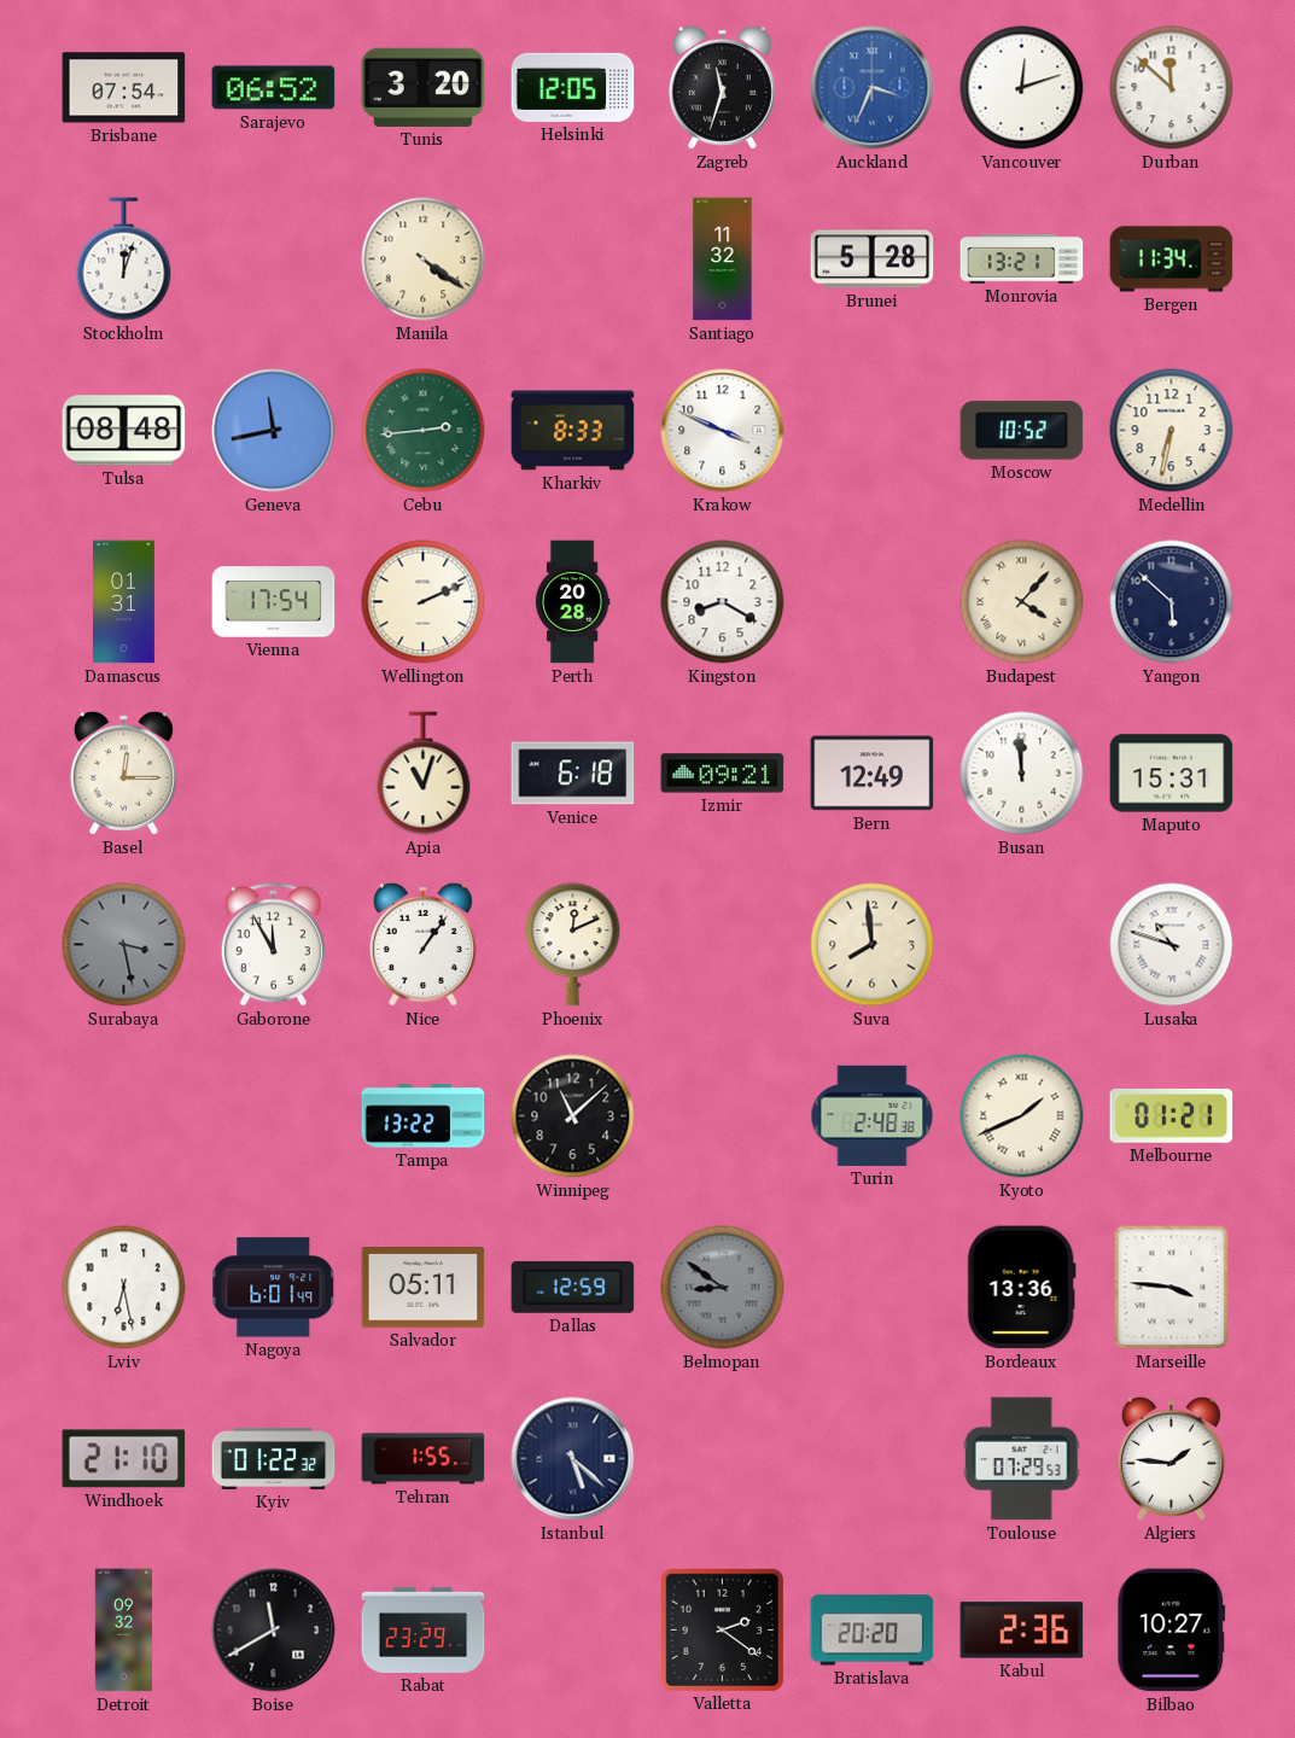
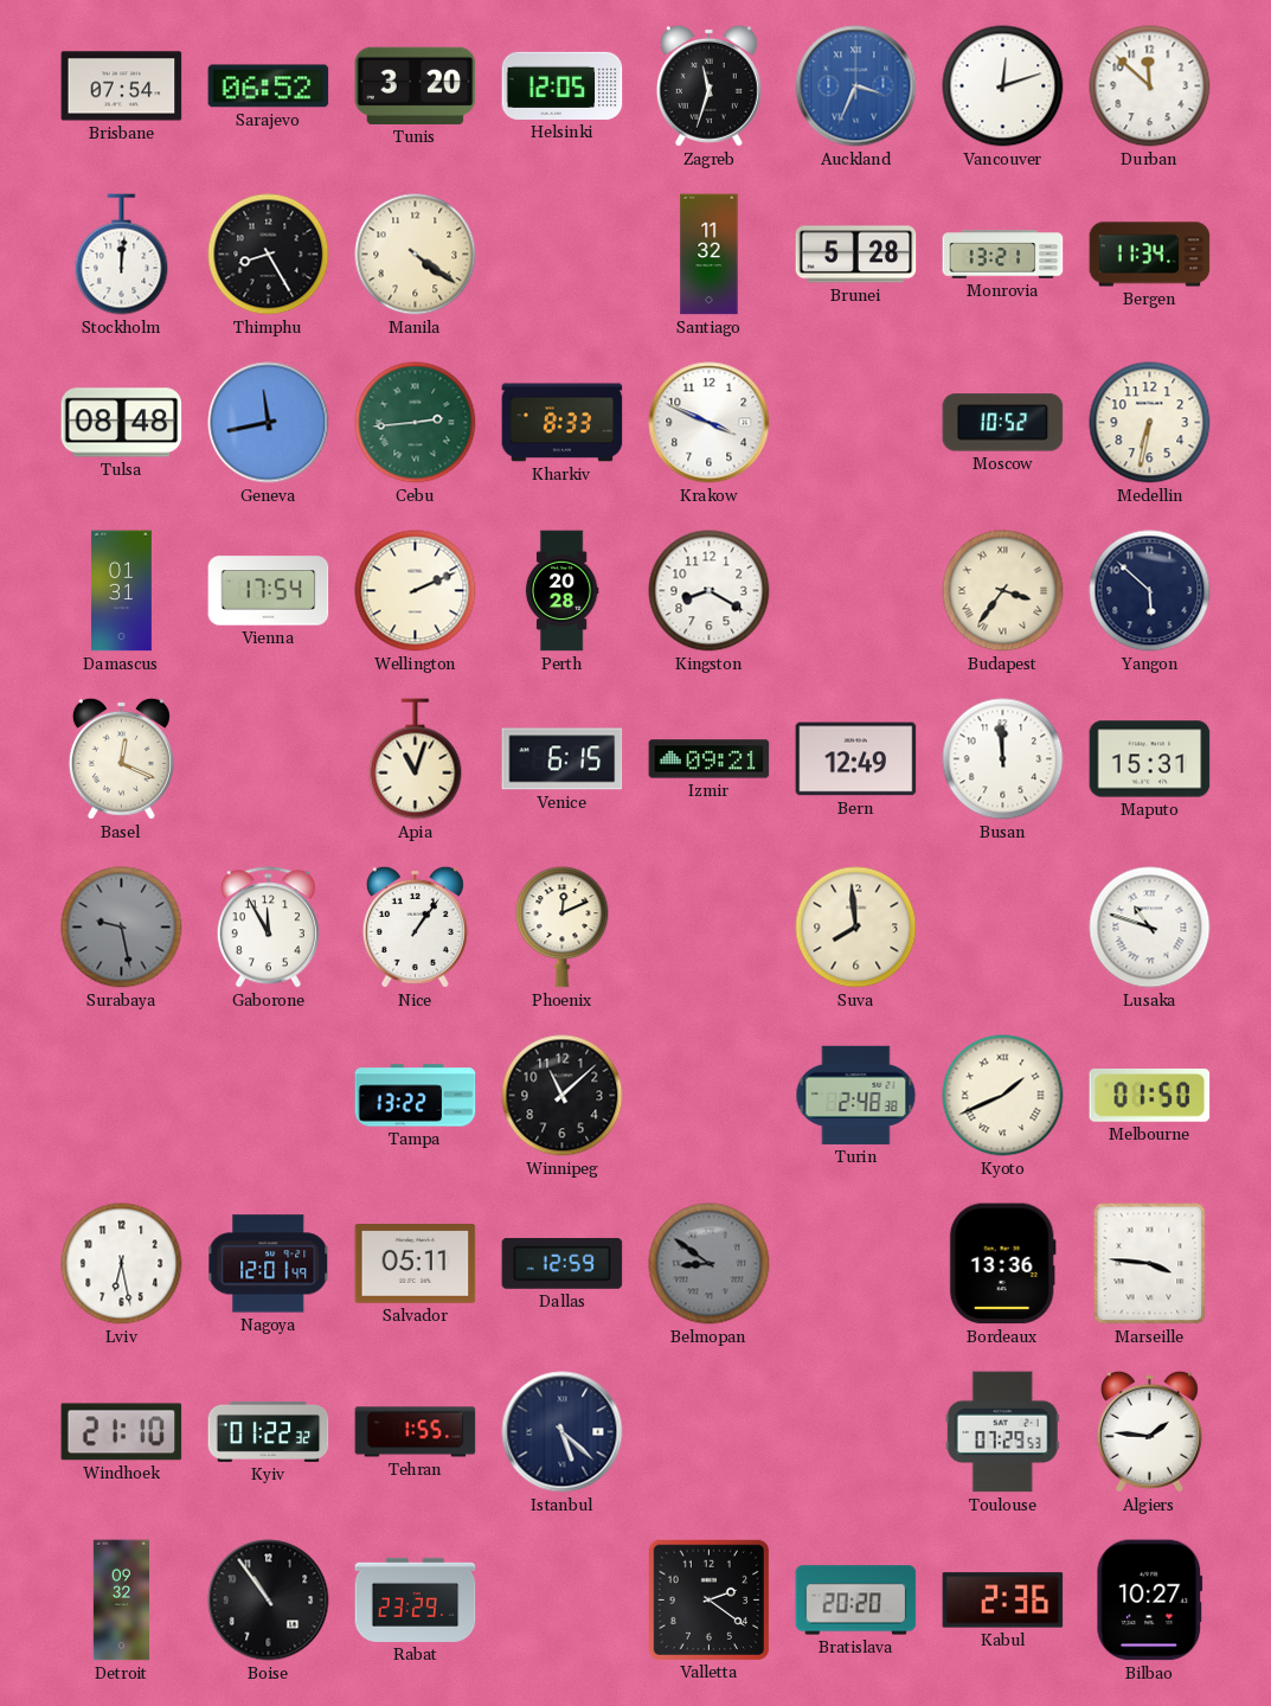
Stockholm: 12:03 -> 12:01 (122, 255)
Thimphu: none -> 8:25 (269, 255)
Budapest: 4:07 -> 3:36 (1003, 591)
Basel: 12:15 -> 12:19 (121, 758)
Venice: 6:18 -> 6:15 (563, 759)
Surabaya: 3:28 -> 9:28 (122, 928)
Melbourne: 01:21 -> 01:50 (1150, 1095)
Nagoya: 6:01 -> 12:01 (269, 1264)
Boise: 11:40 -> 10:54 (269, 1601)
